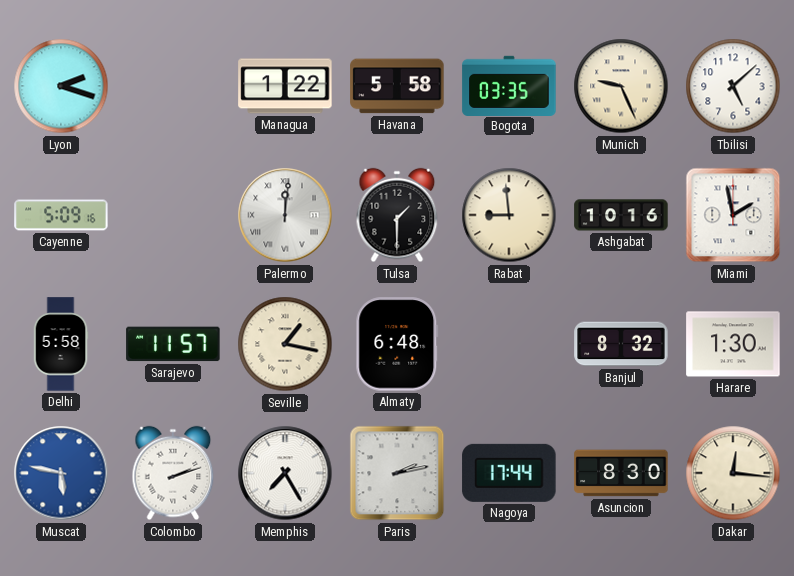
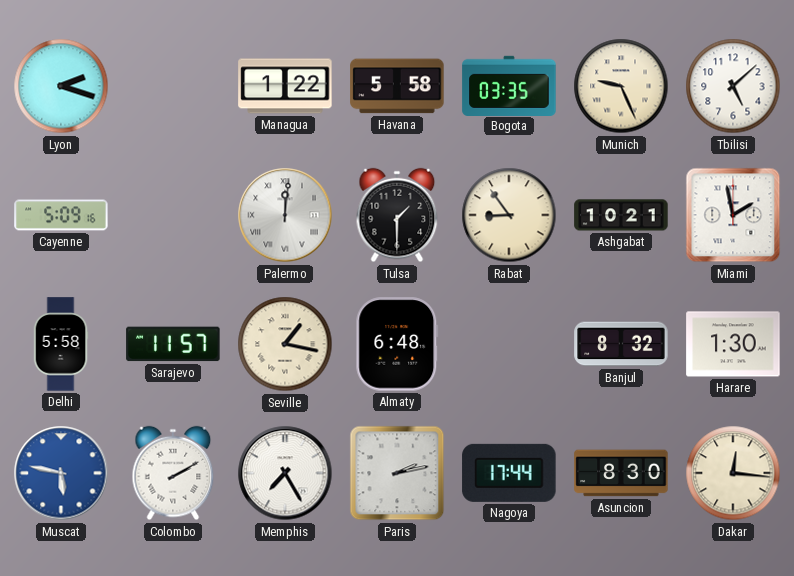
Rabat: 8:59 -> 8:54 (509, 215)
Ashgabat: 10:16 -> 10:21 (621, 215)
Colombo: 2:12 -> 2:10 (173, 473)
